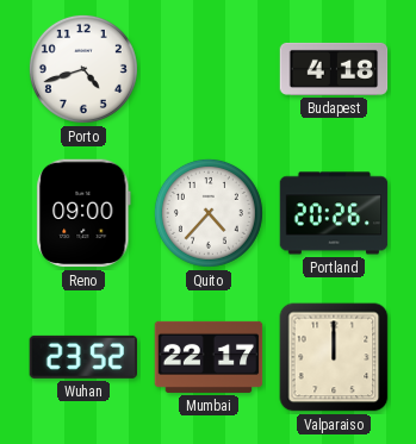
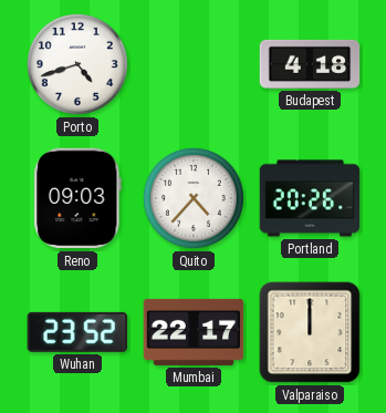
Reno: 09:00 -> 09:03 (77, 198)
